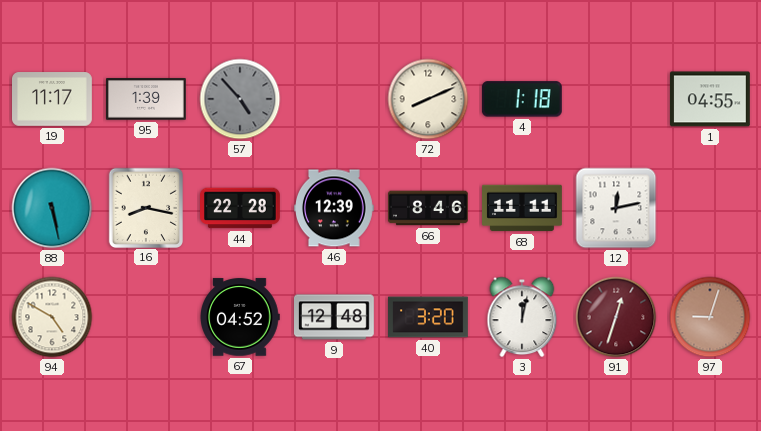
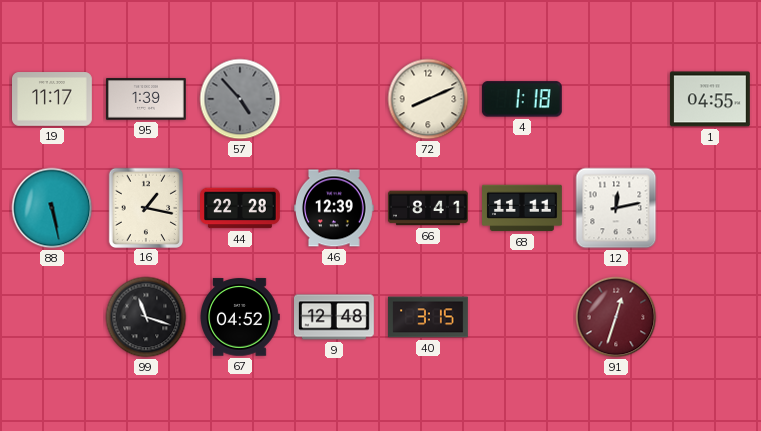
16: 8:17 -> 1:17 (145, 207)
66: 8:46 -> 8:41 (429, 208)
94: 4:50 -> none (52, 317)
99: none -> 11:18 (146, 317)
40: 3:20 -> 3:15 (429, 317)
3: 12:02 -> none (522, 317)
97: 9:03 -> none (710, 317)
